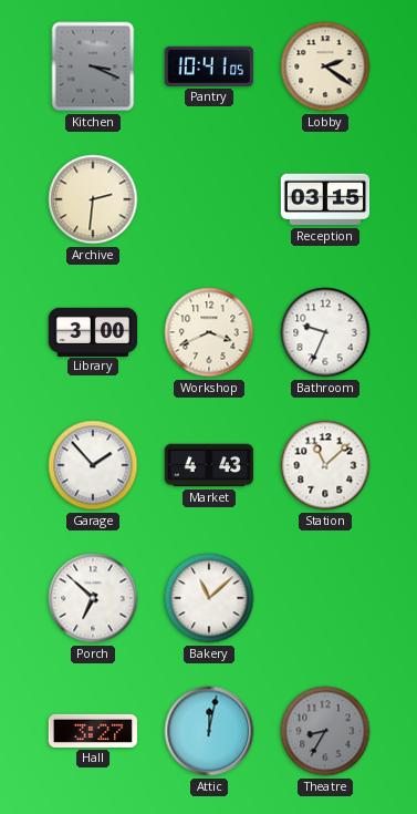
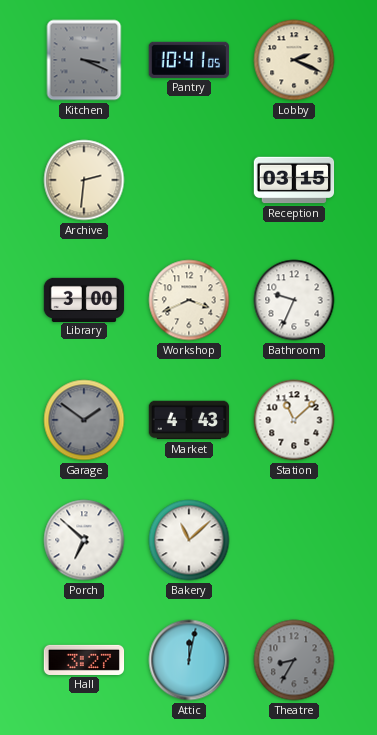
Lobby: 2:21 -> 2:19 (294, 60)
Garage: 1:53 -> 1:51 (84, 420)
Garage dial: white -> grey (84, 420)
